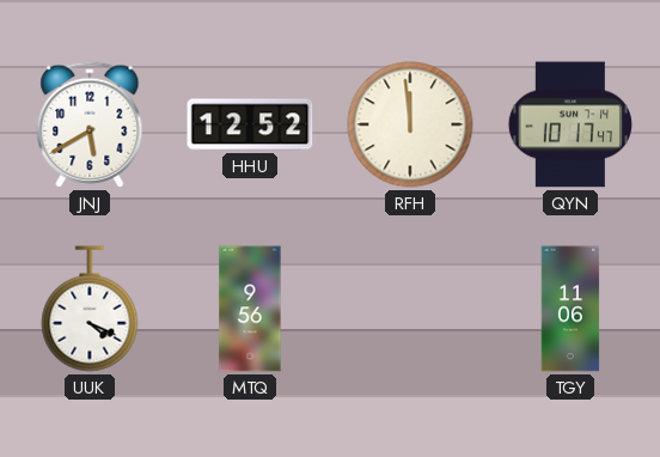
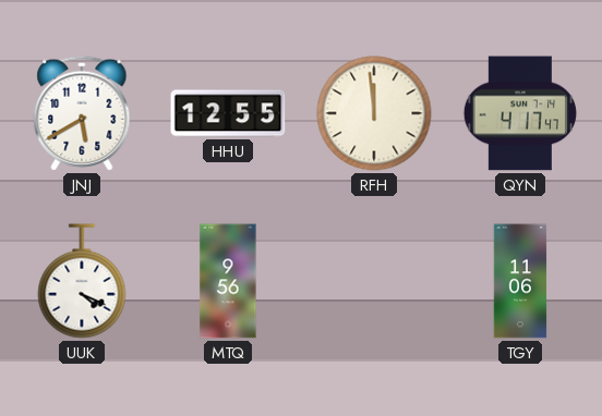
HHU: 12:52 -> 12:55 (228, 113)
QYN: 10:17 -> 4:17 (520, 113)
